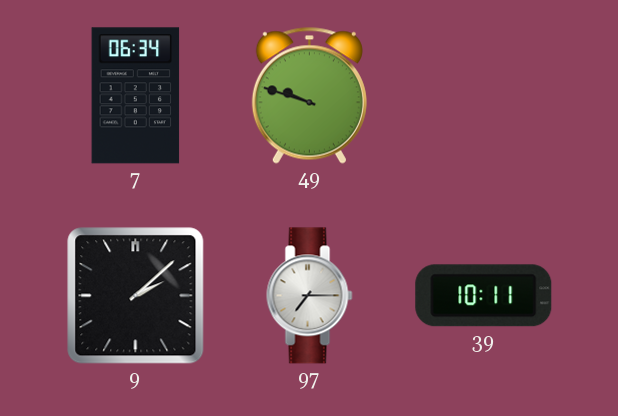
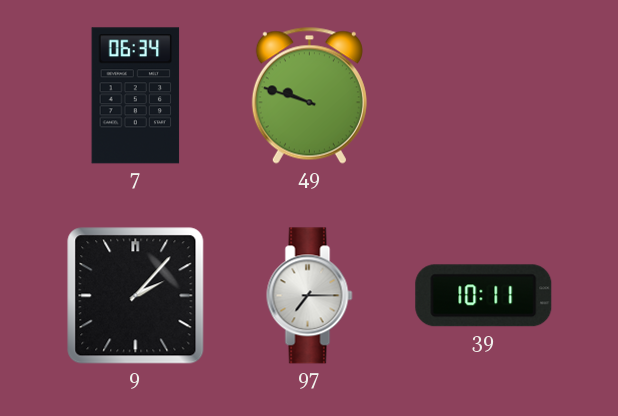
9: 2:08 -> 2:07 (136, 296)
